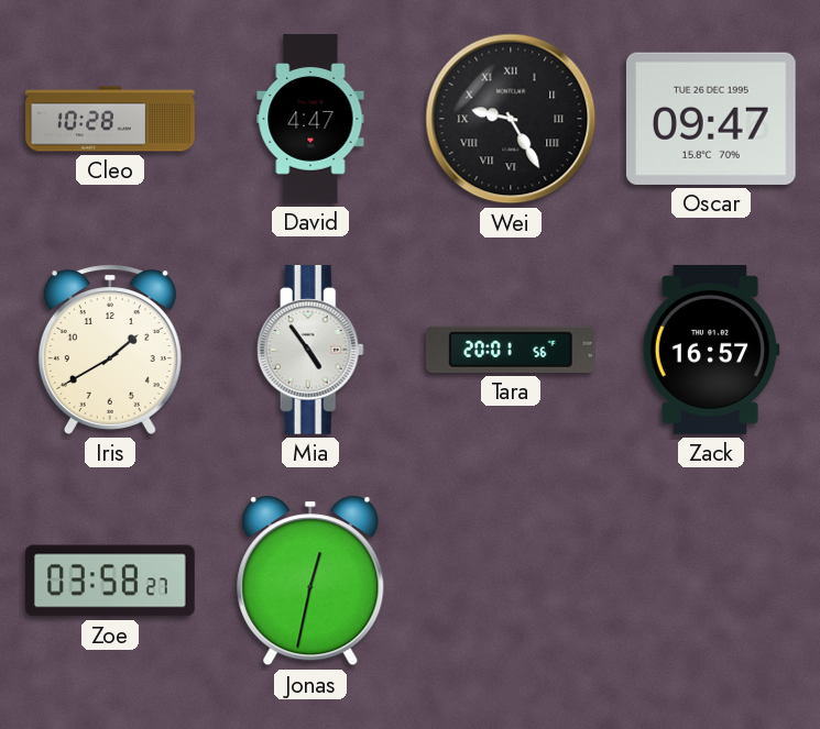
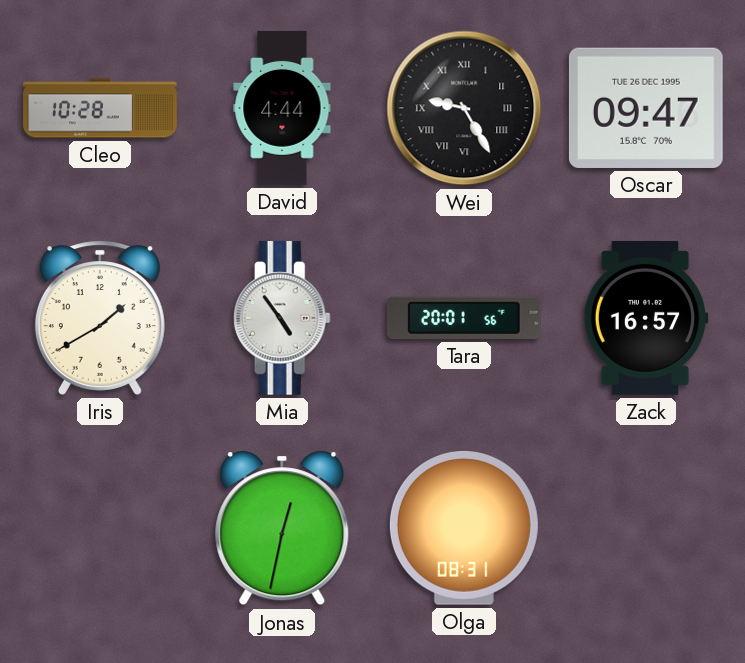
David: 4:47 -> 4:44 (282, 108)
Zoe: 03:58 -> none (111, 581)
Olga: none -> 08:31 (464, 528)
